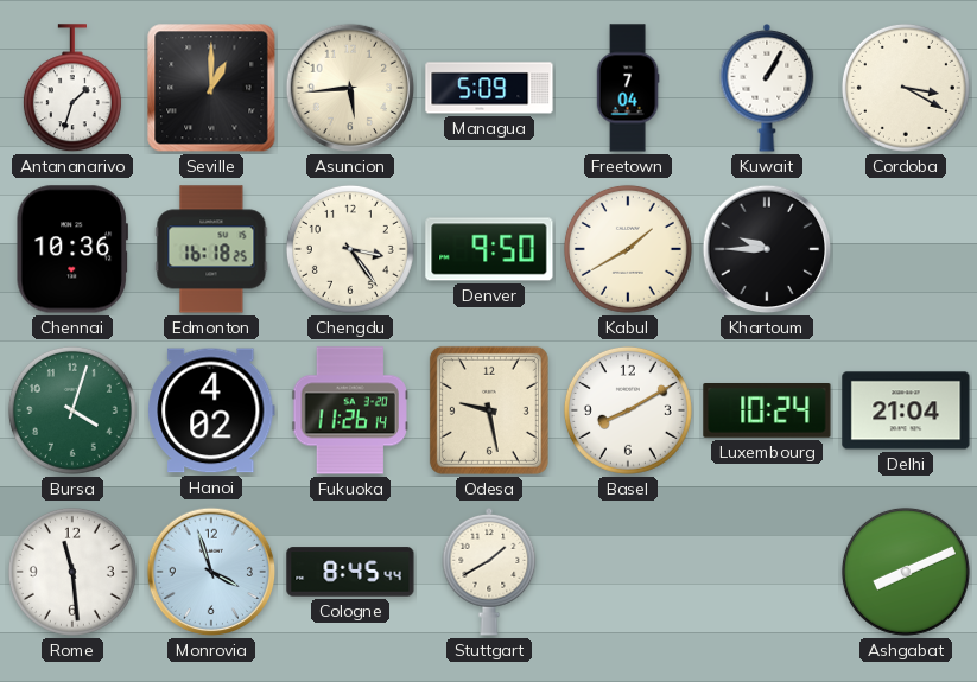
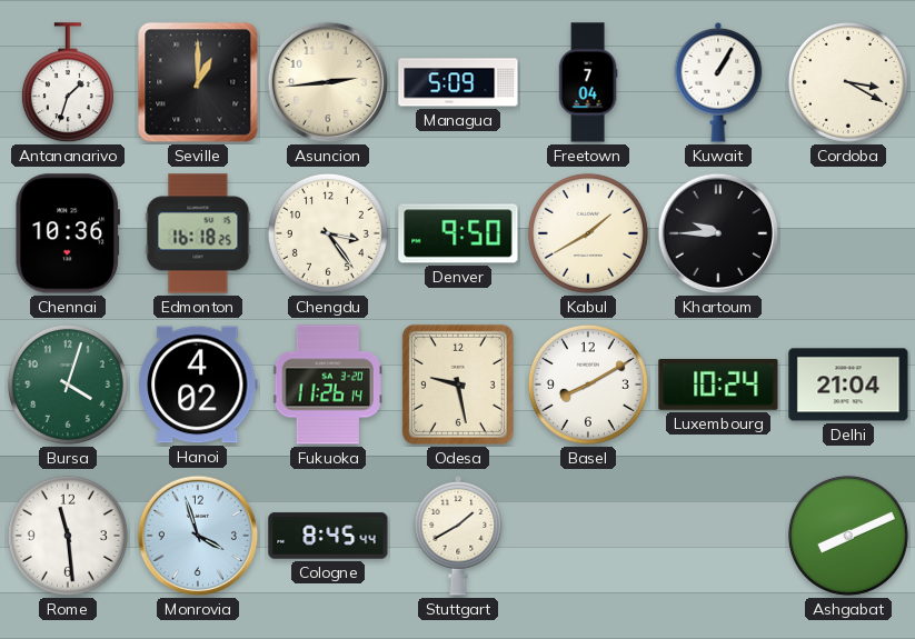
Asuncion: 5:44 -> 2:44 (328, 82)
